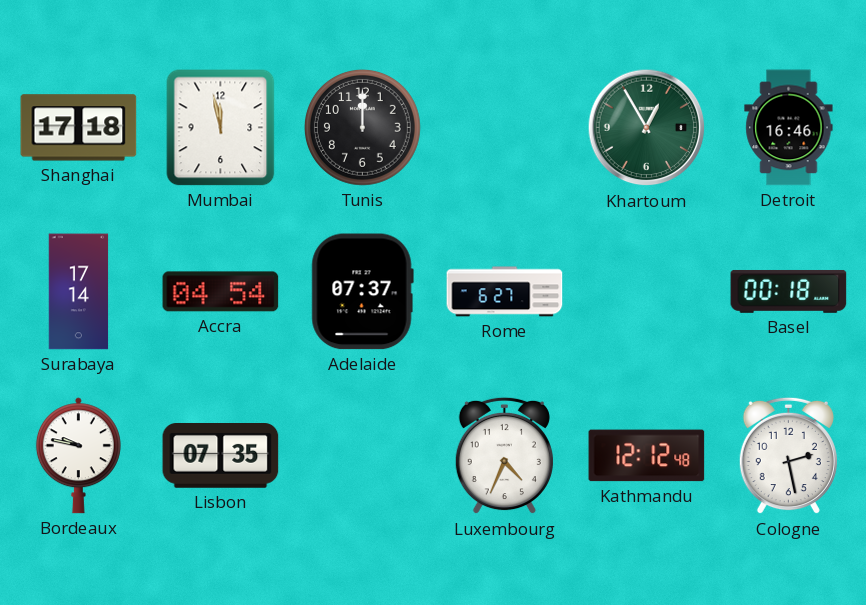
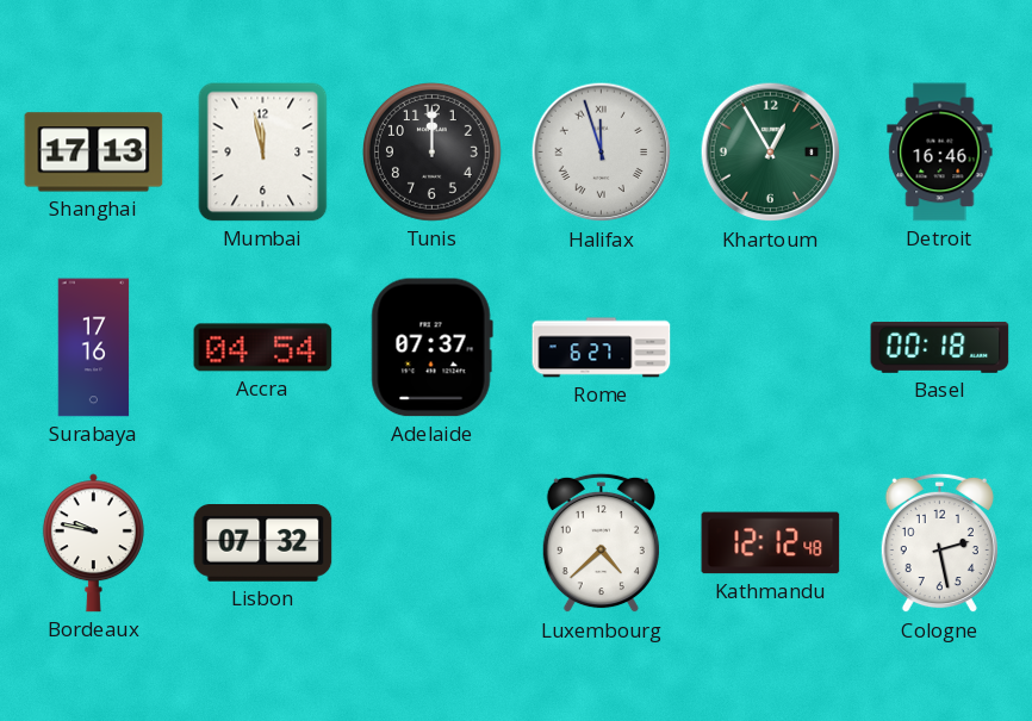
Shanghai: 17:18 -> 17:13 (94, 153)
Halifax: none -> 11:57 (602, 153)
Surabaya: 17:14 -> 17:16 (94, 348)
Lisbon: 07:35 -> 07:32 (263, 543)
Luxembourg: 4:34 -> 4:38 (601, 543)
